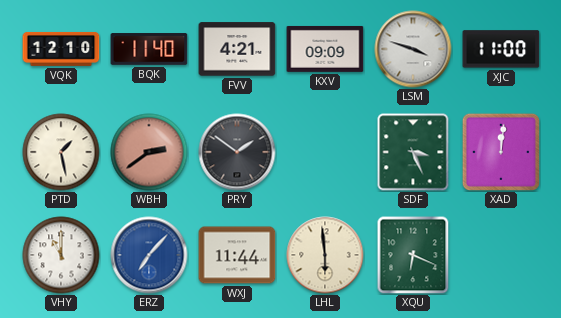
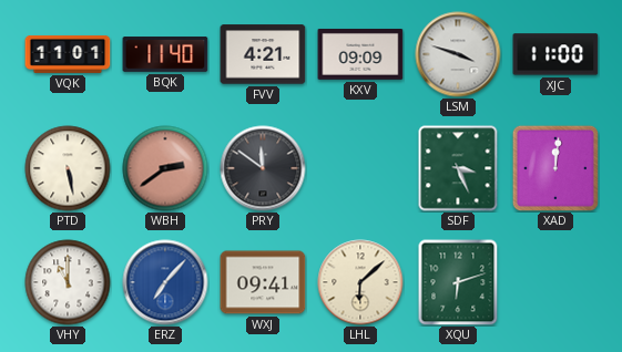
VQK: 12:10 -> 11:01 (68, 54)
PTD: 1:28 -> 5:28 (68, 168)
PRY: 1:51 -> 11:51 (263, 168)
WXJ: 11:44 -> 09:41 (263, 282)
LHL: 5:59 -> 6:08 (360, 282)
XQU: 6:19 -> 6:12 (458, 282)
